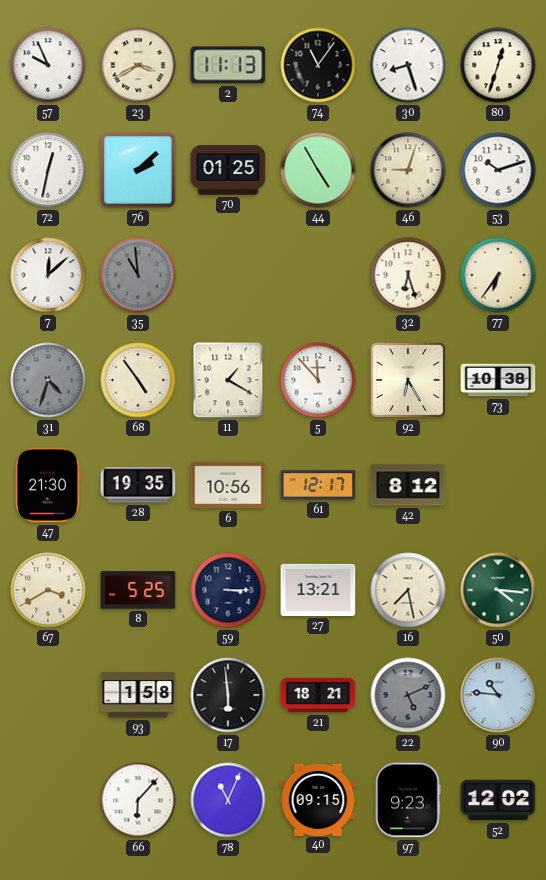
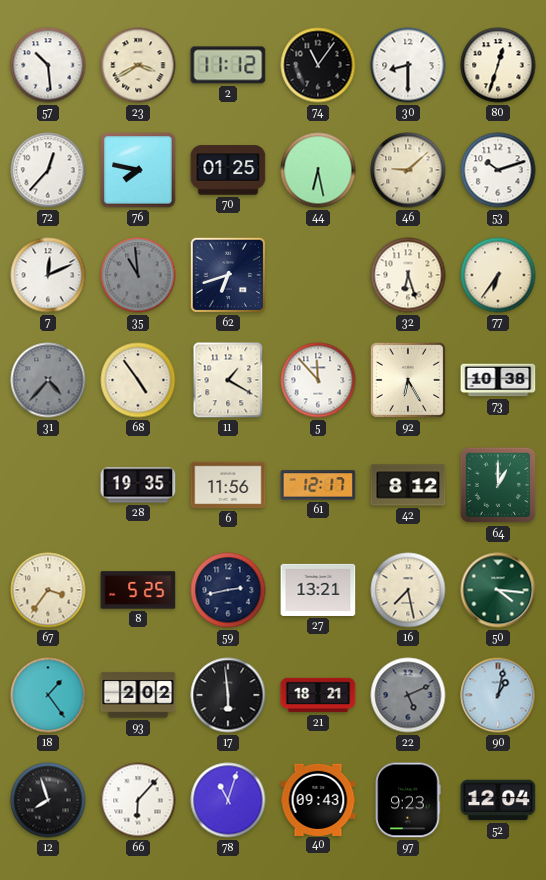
57: 9:56 -> 10:29 (48, 65)
2: 11:13 -> 11:12 (228, 65)
30: 8:27 -> 8:30 (408, 65)
72: 12:32 -> 12:37 (48, 170)
76: 2:08 -> 7:47 (138, 170)
44: 4:55 -> 6:28 (318, 170)
46: 9:03 -> 9:08 (408, 170)
7: 12:08 -> 12:11 (48, 275)
62: none -> 6:42 (228, 275)
31: 4:33 -> 4:37 (48, 380)
47: 21:30 -> none (49, 485)
6: 10:56 -> 11:56 (228, 485)
64: none -> 1:00 (498, 485)
67: 3:40 -> 3:36 (48, 590)
59: 3:15 -> 2:43 (228, 590)
18: none -> 1:24 (48, 695)
93: 1:58 -> 2:02 (138, 695)
90: 10:46 -> 1:02 (498, 695)
12: none -> 7:57 (48, 800)
78: 11:04 -> 11:03 (228, 800)
40: 09:15 -> 09:43 (318, 799)
52: 12:02 -> 12:04 (498, 800)
